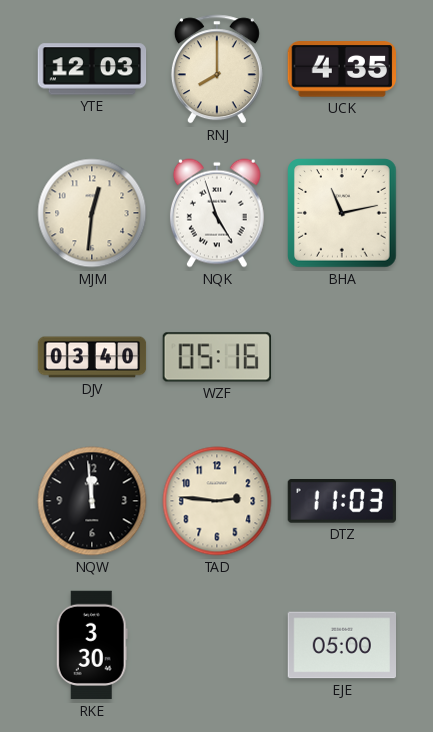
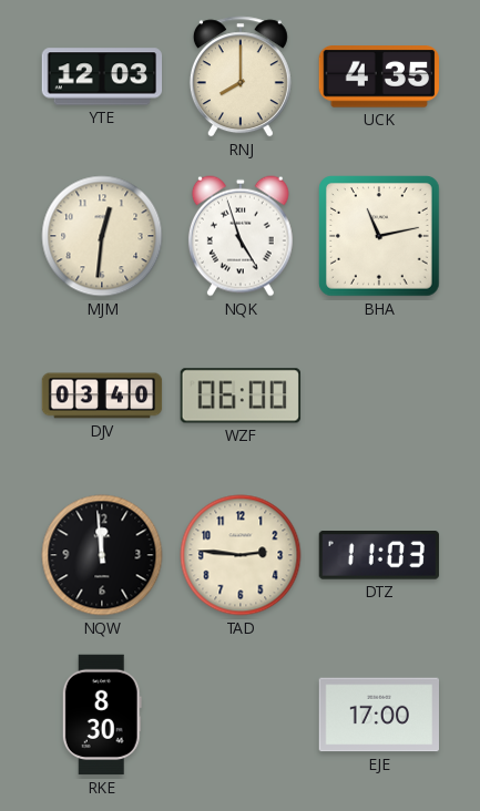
WZF: 05:16 -> 06:00 (239, 396)
RKE: 3:30 -> 8:30 (102, 715)
EJE: 05:00 -> 17:00 (378, 715)
